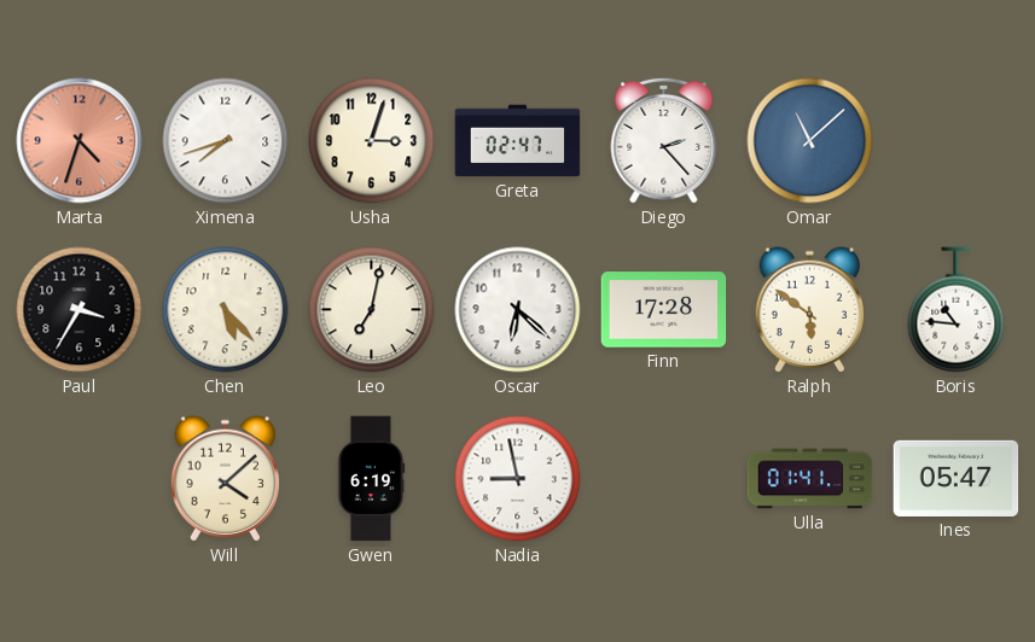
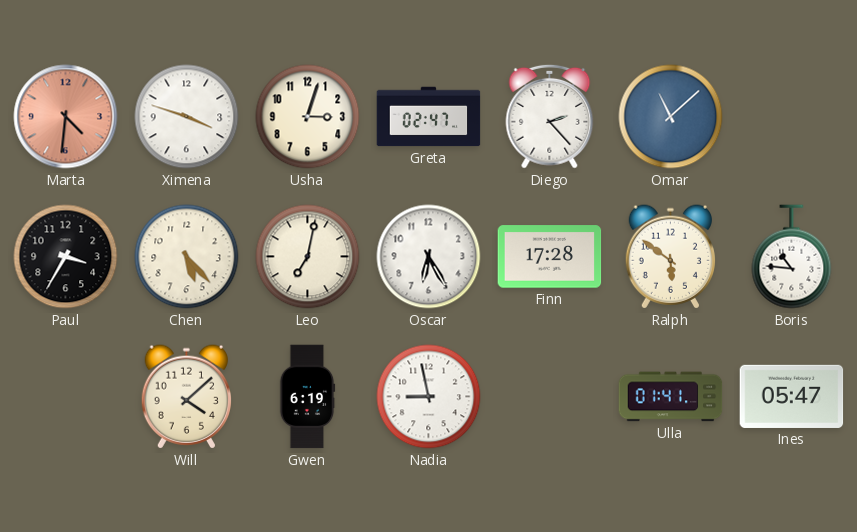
Marta: 4:33 -> 4:31 (66, 117)
Ximena: 7:42 -> 3:48 (187, 117)
Oscar: 6:22 -> 6:25 (429, 257)
